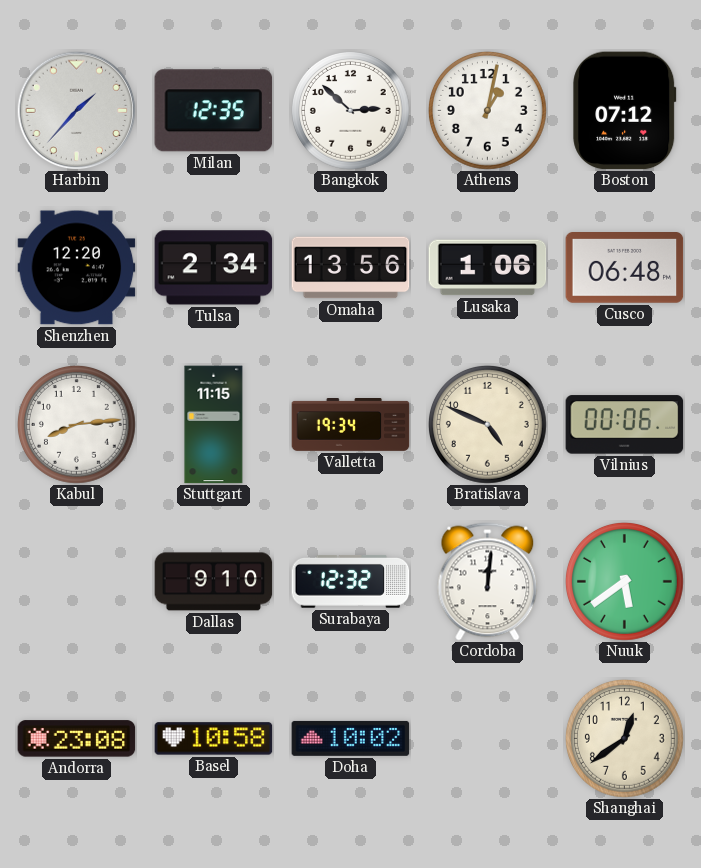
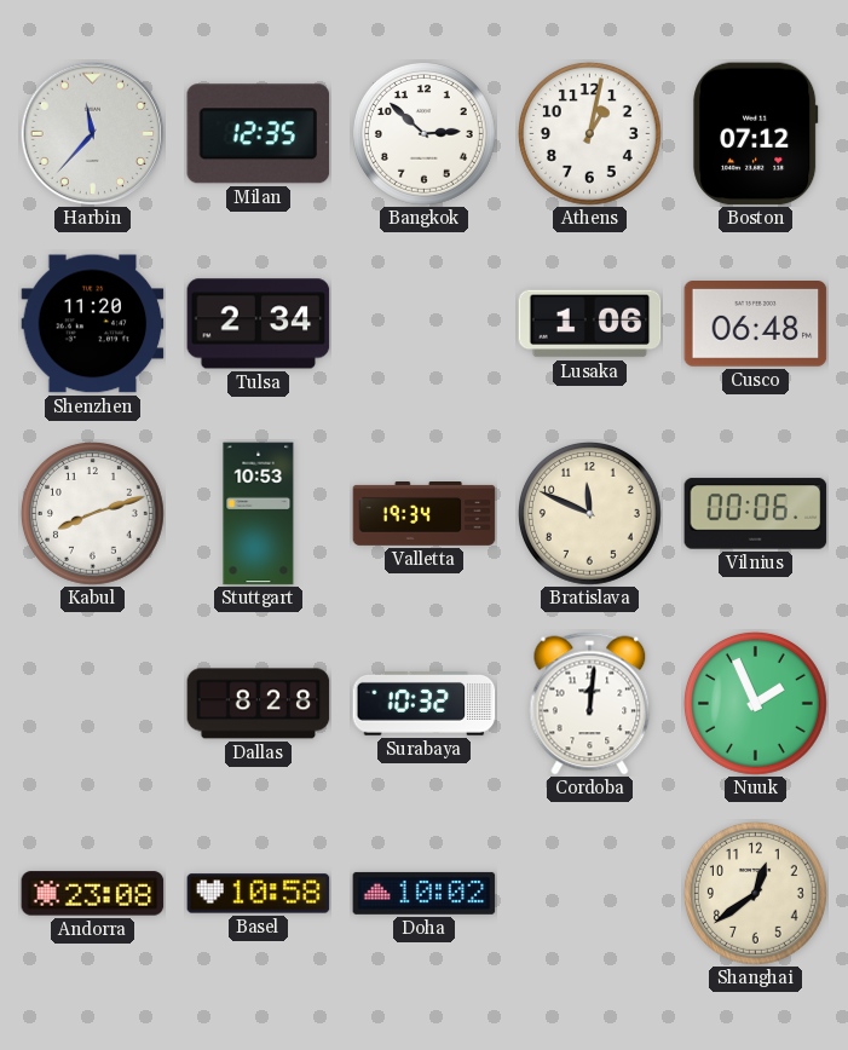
Harbin: 1:37 -> 11:37 (92, 133)
Shenzhen: 12:20 -> 11:20 (93, 324)
Omaha: 13:56 -> none (351, 268)
Kabul: 8:14 -> 8:12 (92, 513)
Stuttgart: 11:15 -> 10:53 (259, 514)
Bratislava: 4:49 -> 11:49 (589, 513)
Dallas: 9:10 -> 8:28 (259, 704)
Surabaya: 12:32 -> 10:32 (425, 704)
Nuuk: 5:39 -> 1:56 (755, 703)
